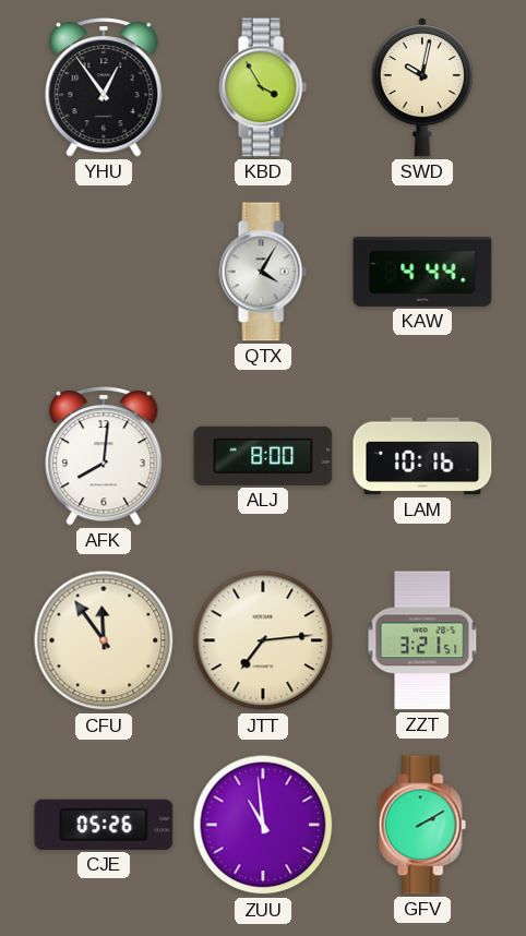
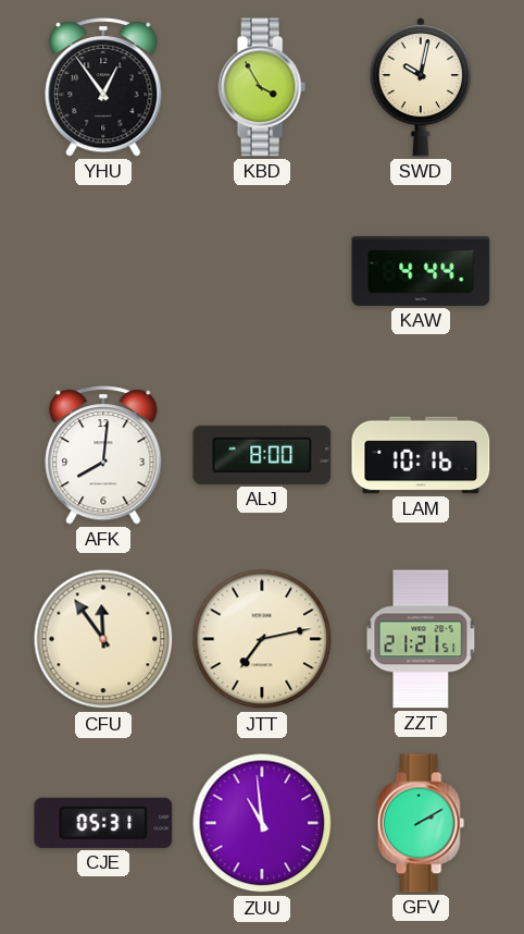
QTX: 4:05 -> none (263, 272)
JTT: 7:14 -> 7:13 (262, 639)
ZZT: 3:21 -> 21:21 (421, 639)
CJE: 05:26 -> 05:31 (103, 823)
